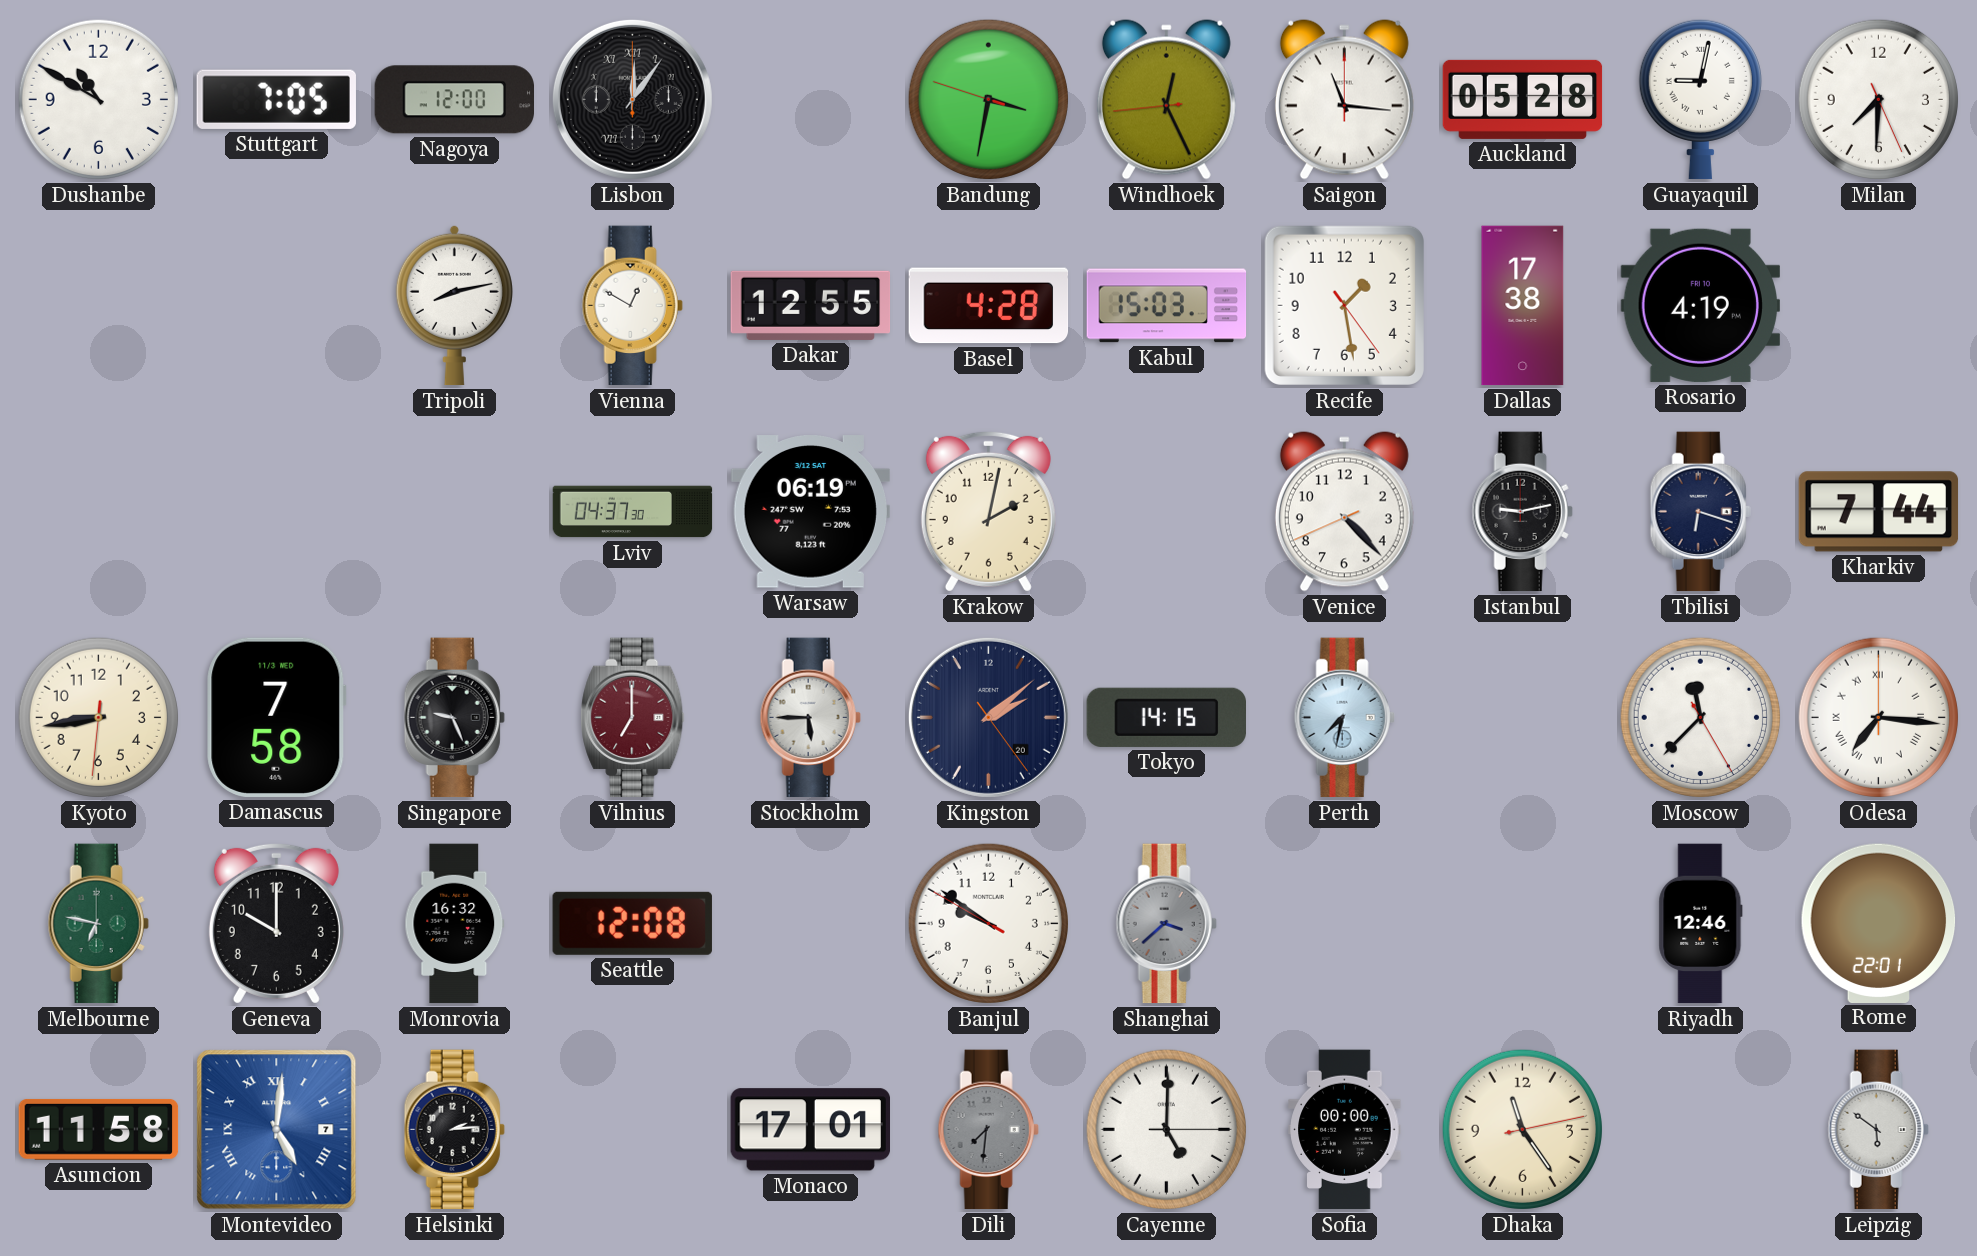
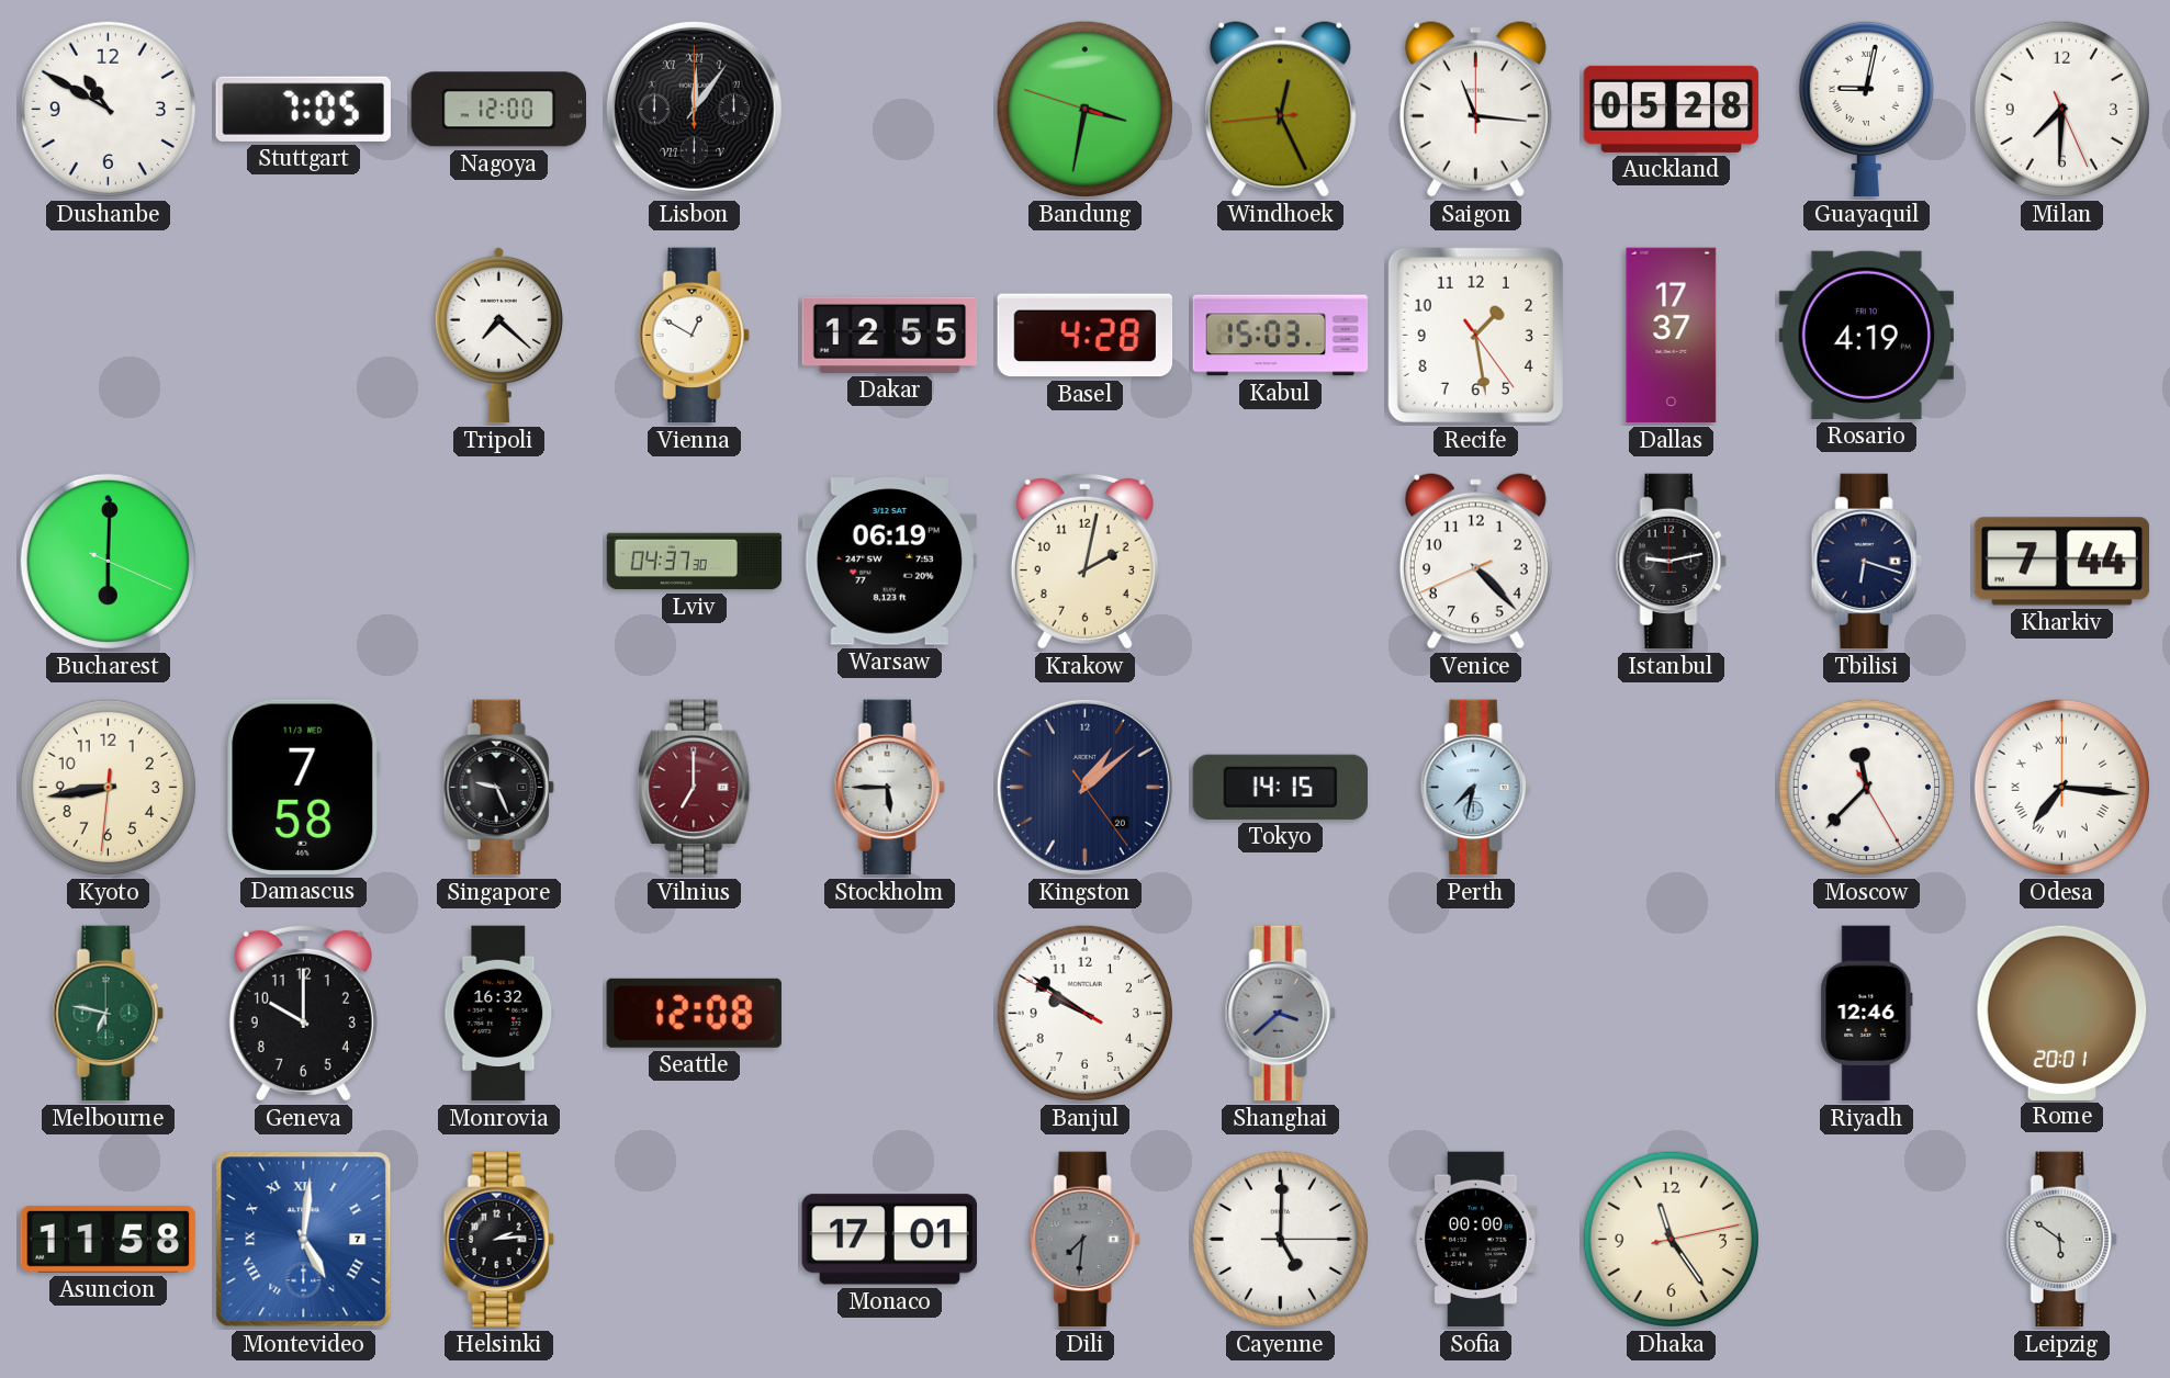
Tripoli: 8:13 -> 7:22 (498, 335)
Dallas: 17:38 -> 17:37 (1672, 336)
Bucharest: none -> 6:00 (108, 561)
Kingston: 2:08 -> 1:08 (1084, 787)
Rome: 22:01 -> 20:01 (2062, 1013)
